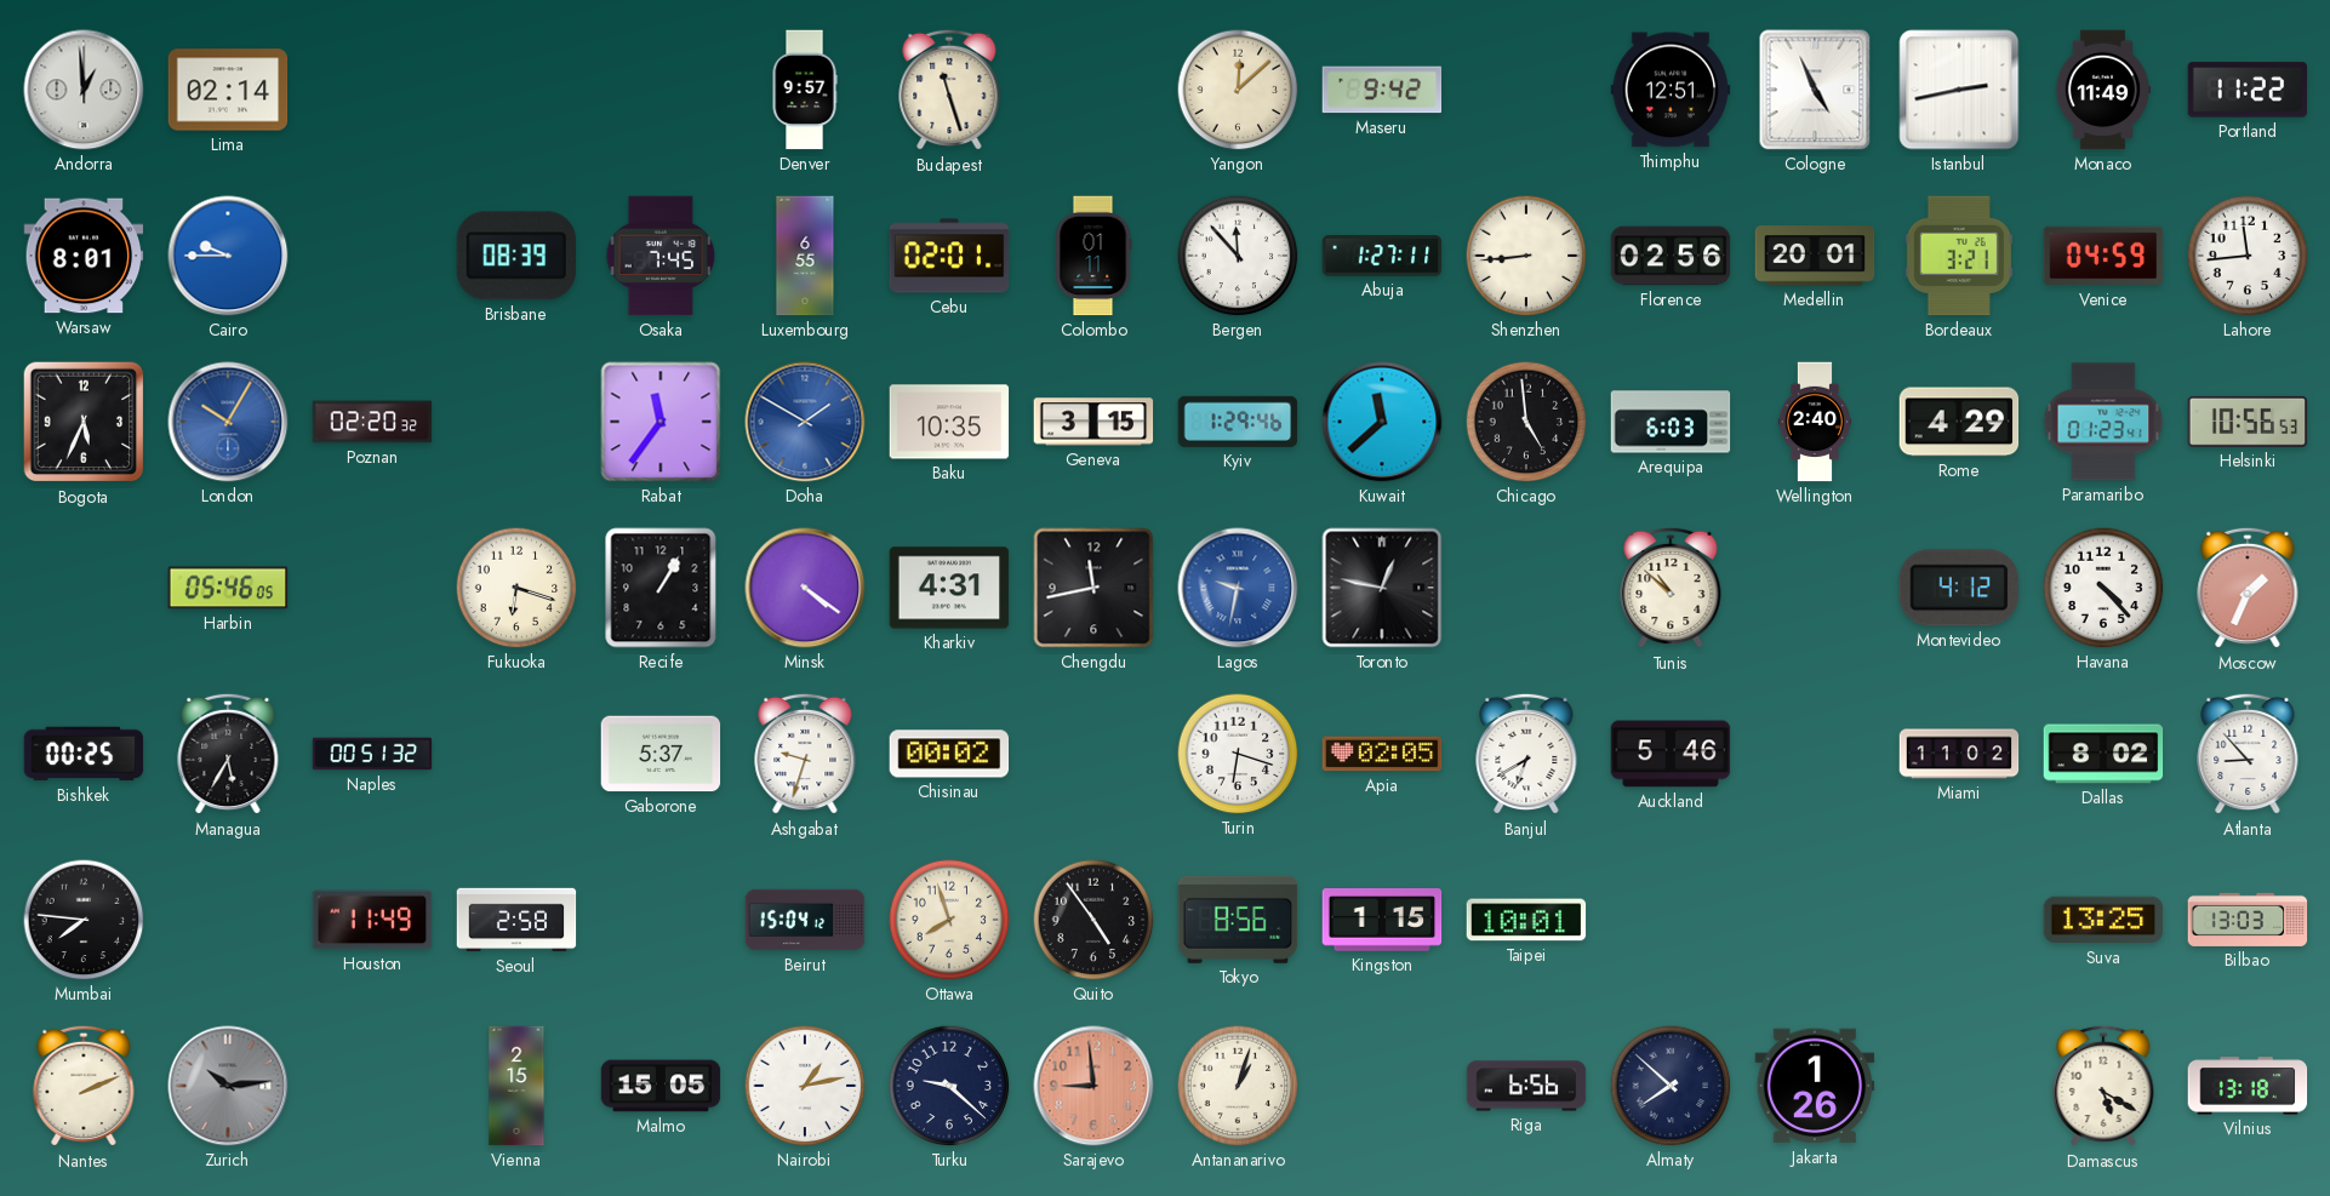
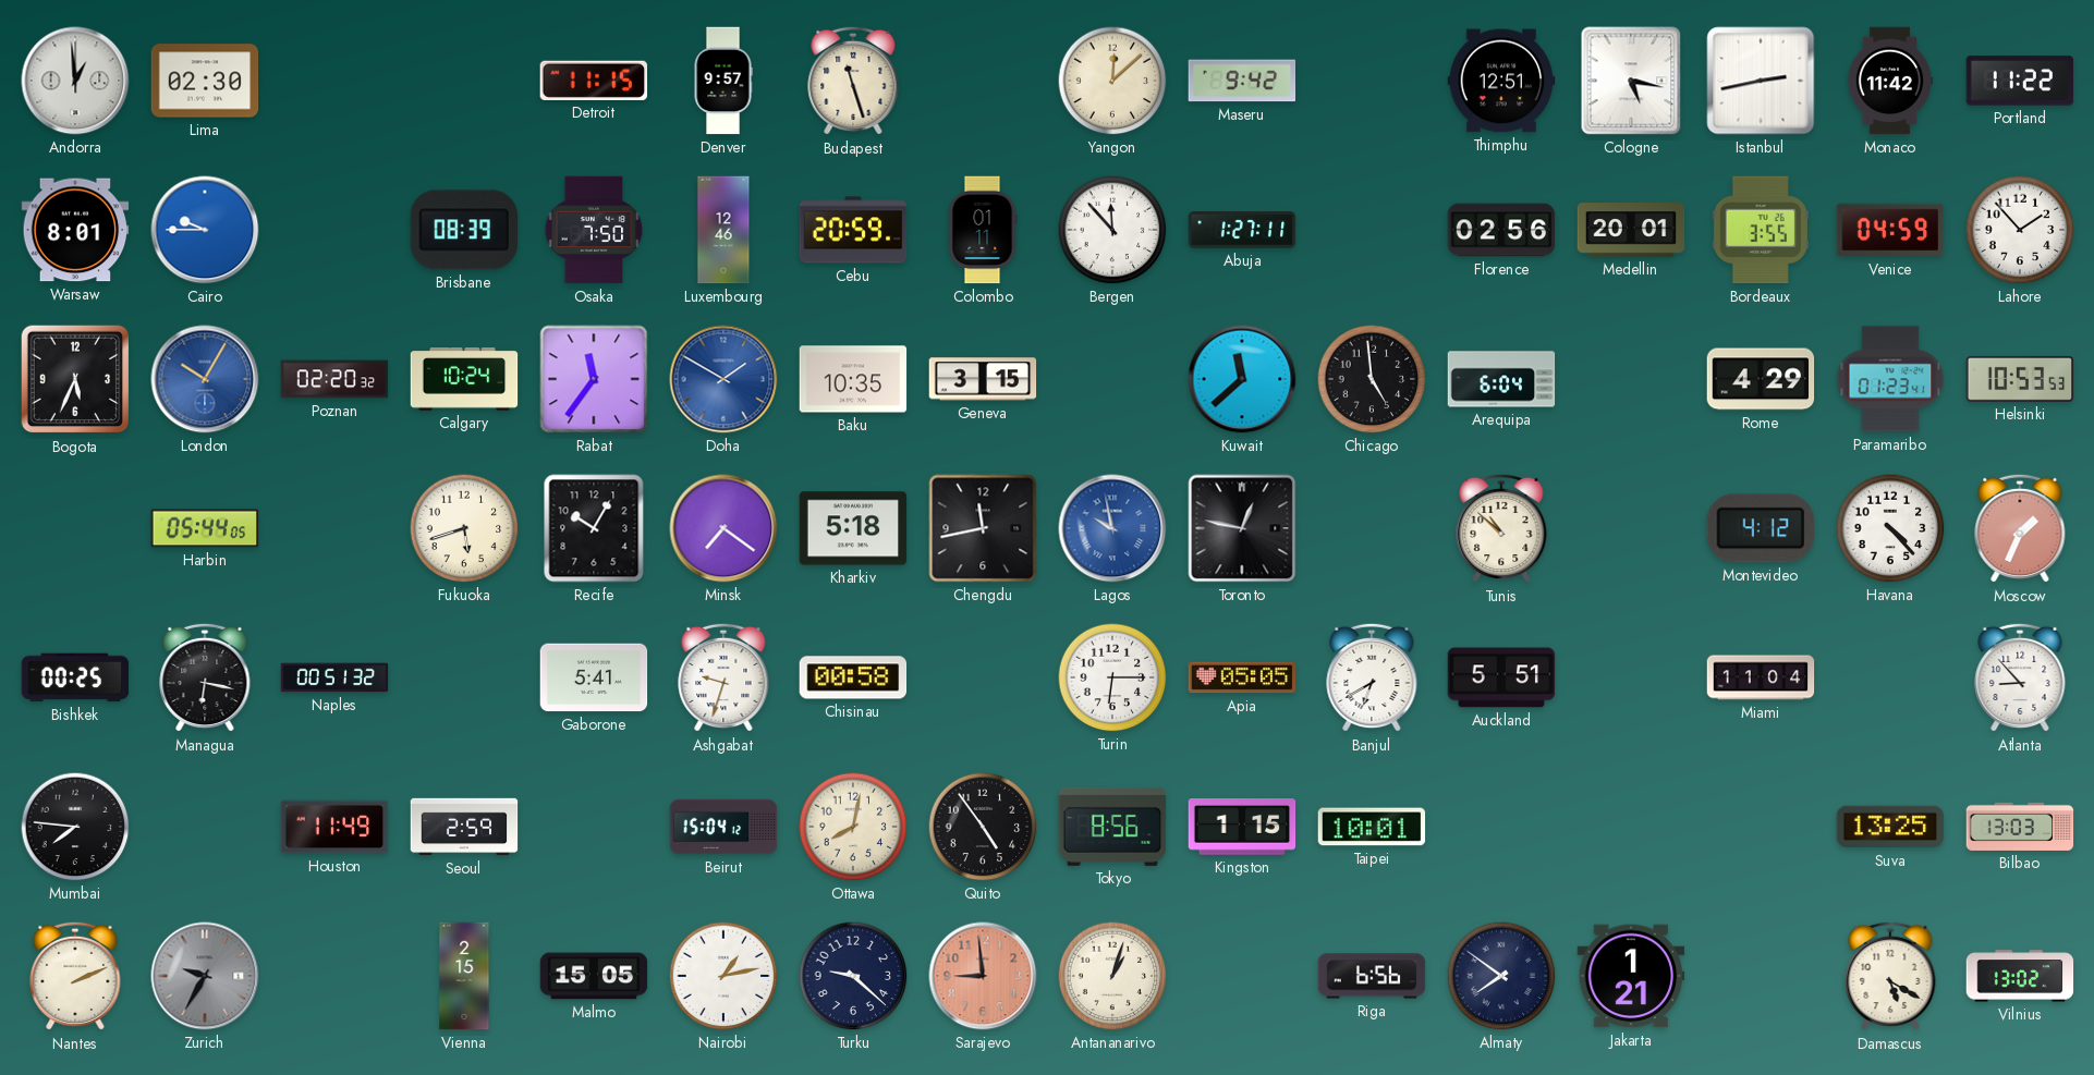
Lima: 02:14 -> 02:30 (205, 81)
Detroit: none -> 11:15 (594, 81)
Cologne: 4:56 -> 5:17 (1631, 81)
Monaco: 11:49 -> 11:42 (1890, 81)
Osaka: 7:45 -> 7:50 (594, 230)
Luxembourg: 6:55 -> 12:46 (723, 230)
Cebu: 02:01 -> 20:59 (853, 230)
Shenzhen: 8:44 -> none (1526, 256)
Bordeaux: 3:21 -> 3:55 (1761, 230)
Lahore: 11:44 -> 1:53 (2020, 230)
Calgary: none -> 10:24 (464, 379)
Kyiv: 1:29 -> none (1238, 422)
Arequipa: 6:03 -> 6:04 (1501, 379)
Wellington: 2:40 -> none (1815, 422)
Helsinki: 10:56 -> 10:53 (2020, 379)
Harbin: 05:46 -> 05:44 (205, 528)
Fukuoka: 6:18 -> 5:42 (464, 528)
Recife: 1:05 -> 10:05 (594, 528)
Minsk: 4:21 -> 7:21 (723, 528)
Kharkiv: 4:31 -> 5:18 (853, 528)
Lagos: 9:32 -> 9:58 (1112, 528)
Managua: 5:35 -> 6:17 (205, 677)
Gaborone: 5:37 -> 5:41 (594, 677)
Chisinau: 00:02 -> 00:58 (853, 677)
Turin: 6:18 -> 6:15 (1112, 677)
Apia: 02:05 -> 05:05 (1242, 677)
Auckland: 5:46 -> 5:51 (1501, 677)
Miami: 11:02 -> 11:04 (1761, 677)
Dallas: 8:02 -> none (2103, 754)
Seoul: 2:58 -> 2:59 (464, 827)
Ottawa: 7:57 -> 8:02 (853, 827)
Zurich: 10:14 -> 9:35 (205, 976)
Almaty: 7:52 -> 7:51 (1501, 976)
Jakarta: 1:26 -> 1:21 (1631, 976)
Vilnius: 13:18 -> 13:02 (2020, 976)
